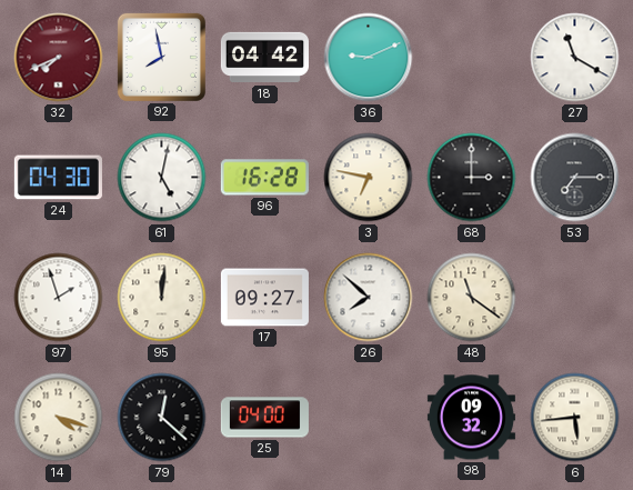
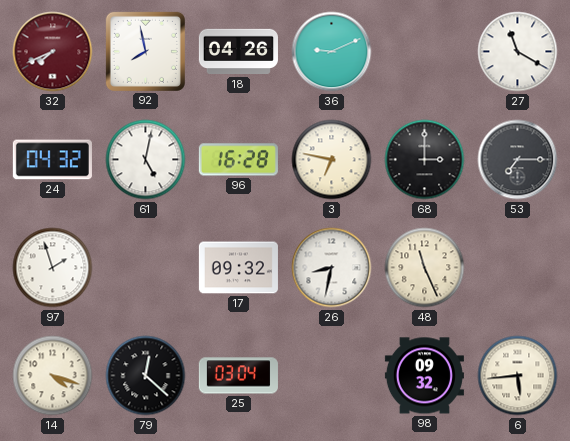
18: 04:42 -> 04:26 (238, 52)
24: 04:30 -> 04:32 (52, 160)
95: 12:01 -> none (162, 298)
17: 09:27 -> 09:32 (238, 268)
26: 7:52 -> 8:32 (332, 268)
48: 11:21 -> 11:26 (425, 268)
25: 04:00 -> 03:04 (238, 376)
